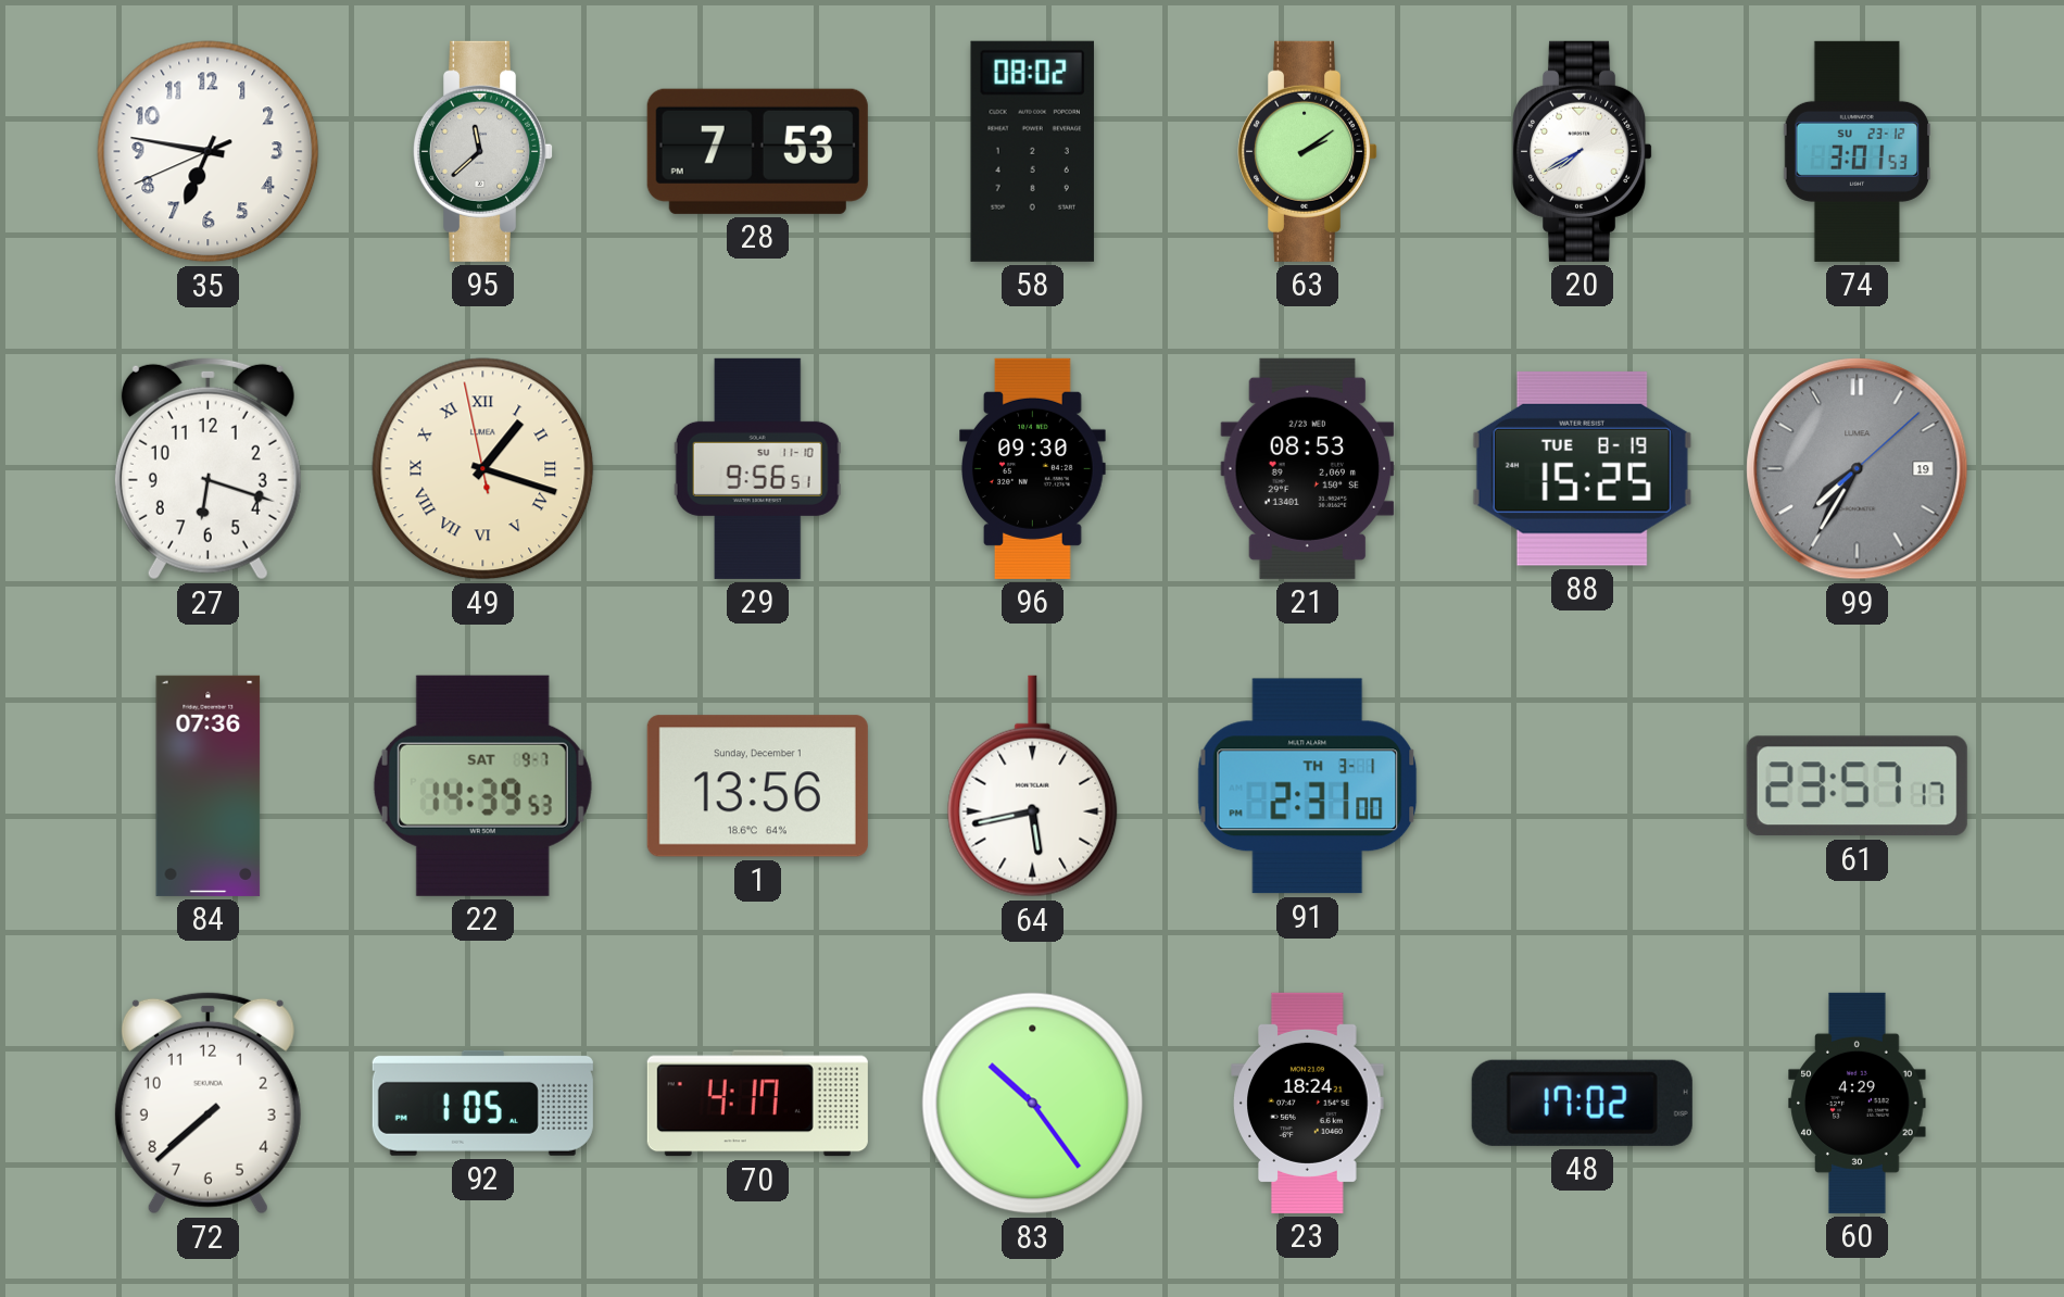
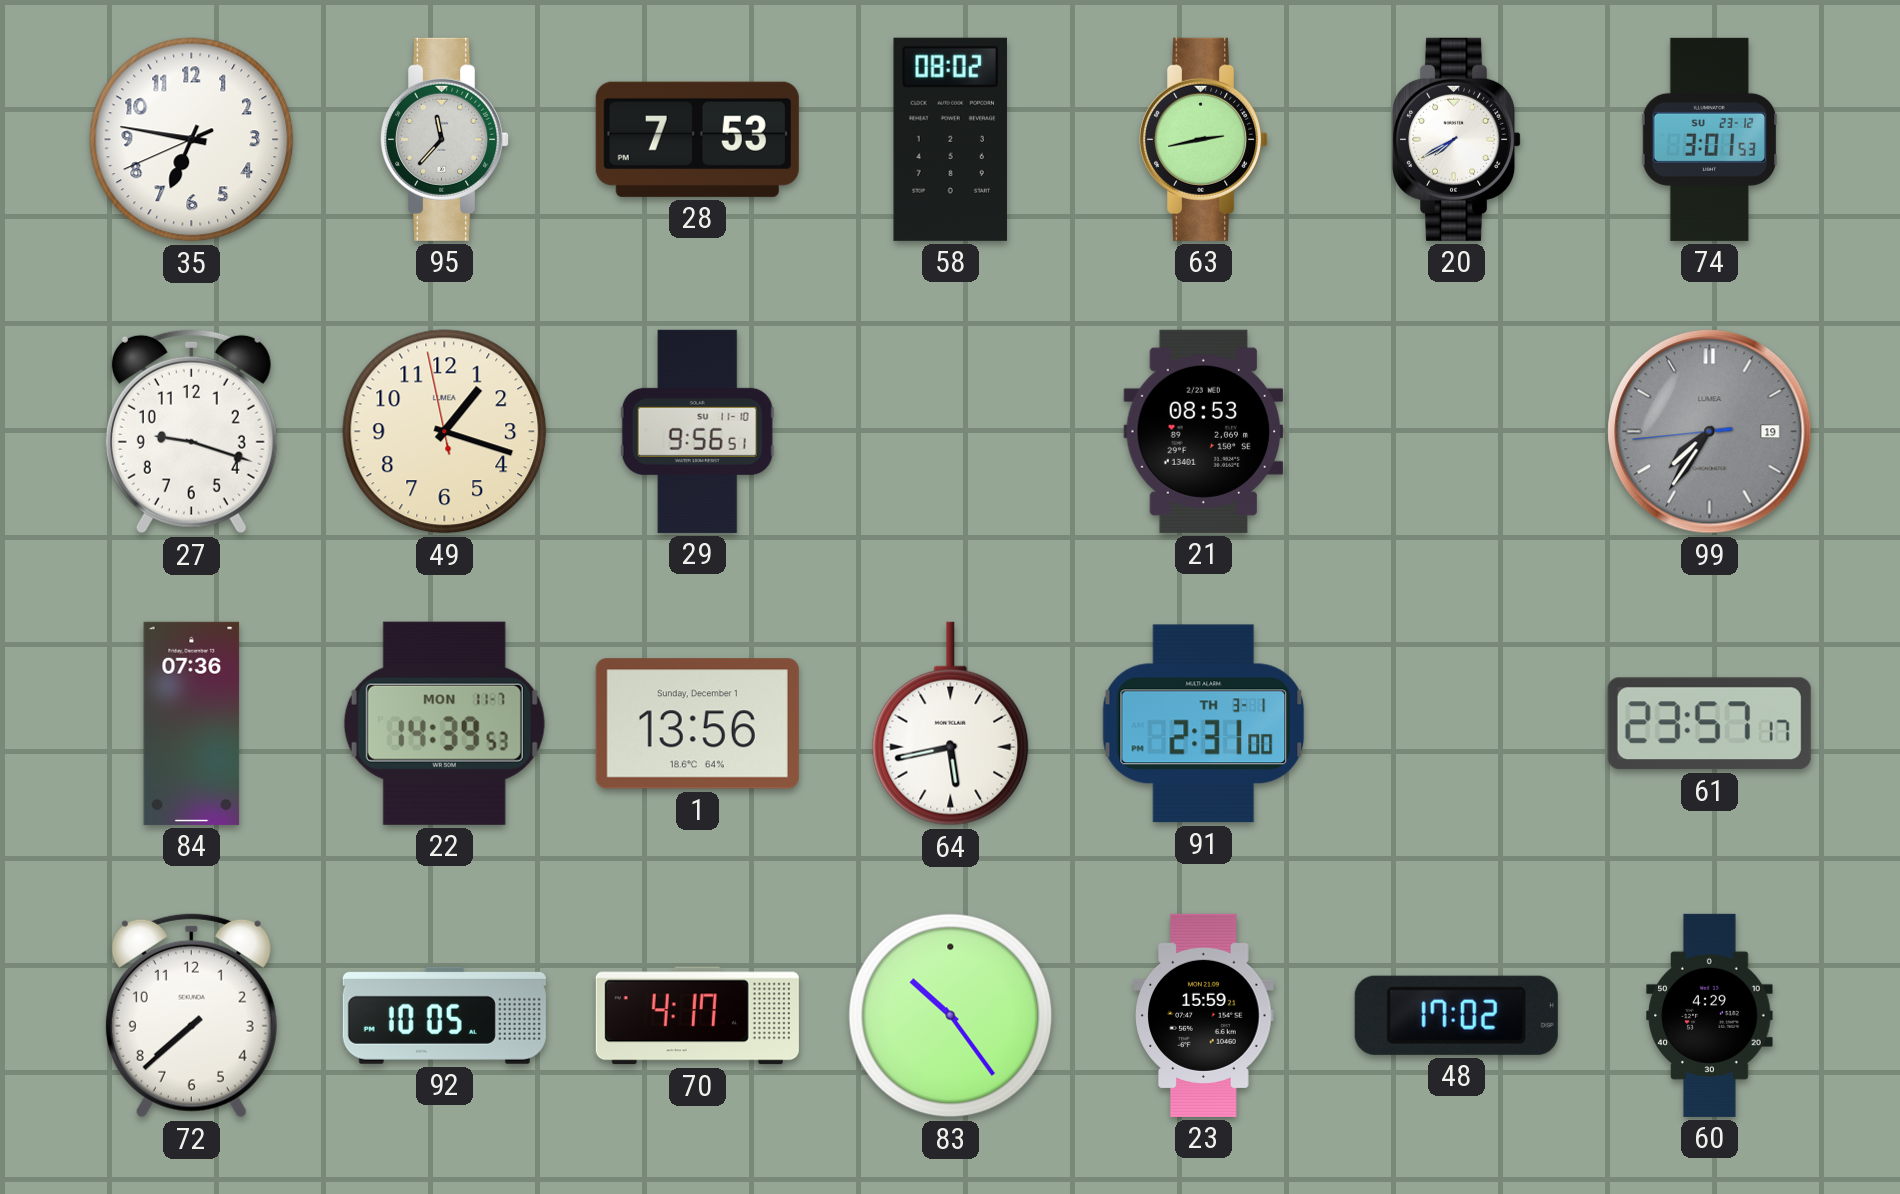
95: 11:38 -> 11:37 (446, 139)
63: 2:09 -> 2:43 (1205, 139)
27: 6:18 -> 9:18 (191, 431)
49 numerals: Roman -> Arabic (445, 432)
96: 09:30 -> none (1033, 468)
88: 15:25 -> none (1582, 468)
99: 7:35:08 -> 7:35:44 (1710, 432)
22 date: SAT 9-7 -> MON 11-7 (444, 723)
92: 1:05 -> 10:05 (444, 1015)
23: 18:24 -> 15:59 (1204, 1015)
